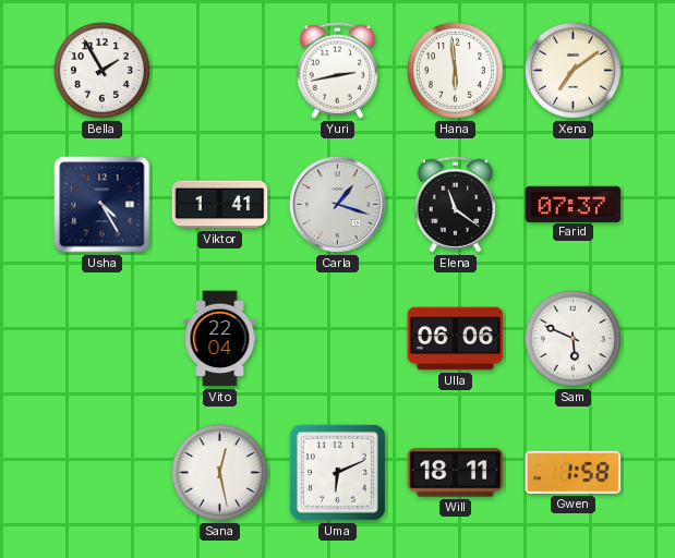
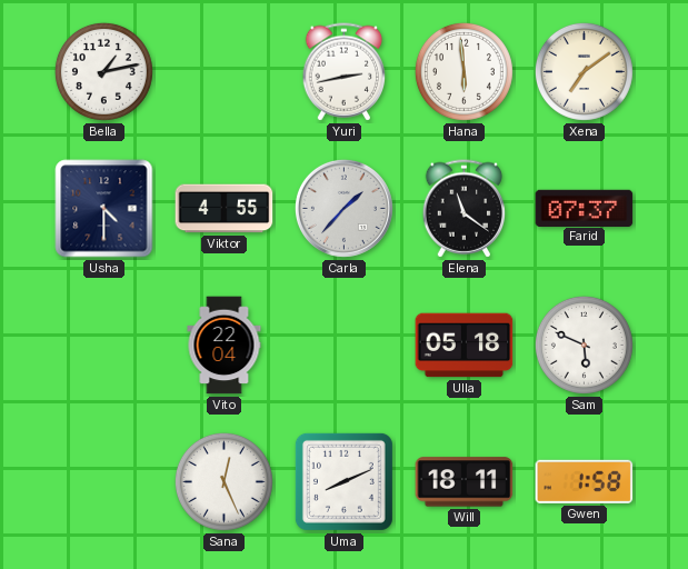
Bella: 1:55 -> 1:13 (103, 71)
Usha: 4:25 -> 4:30 (104, 209)
Viktor: 1:41 -> 4:55 (225, 209)
Carla: 1:18 -> 1:37 (343, 208)
Ulla: 06:06 -> 05:18 (465, 346)
Sana: 12:28 -> 12:26 (223, 481)
Uma: 6:11 -> 8:11 (343, 481)
